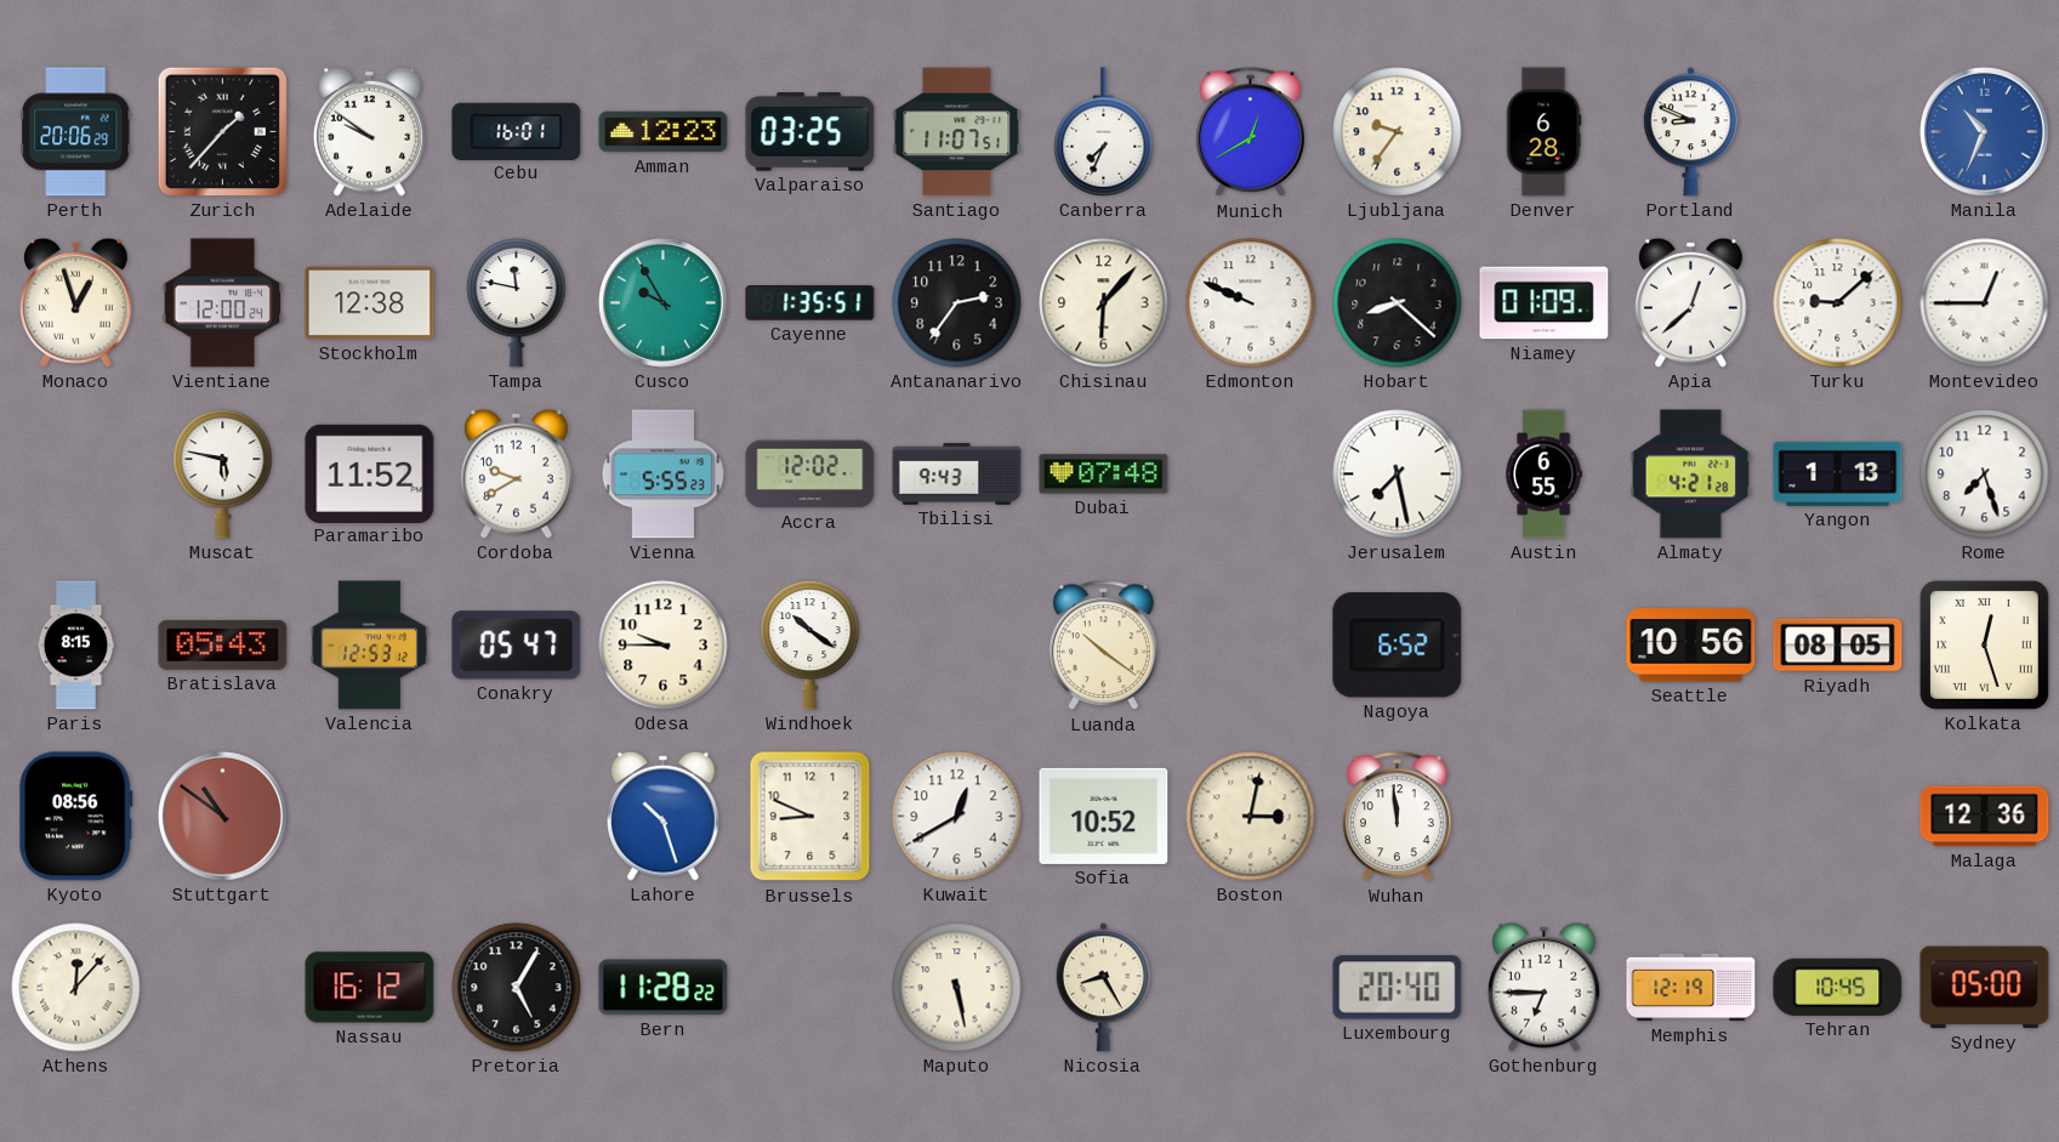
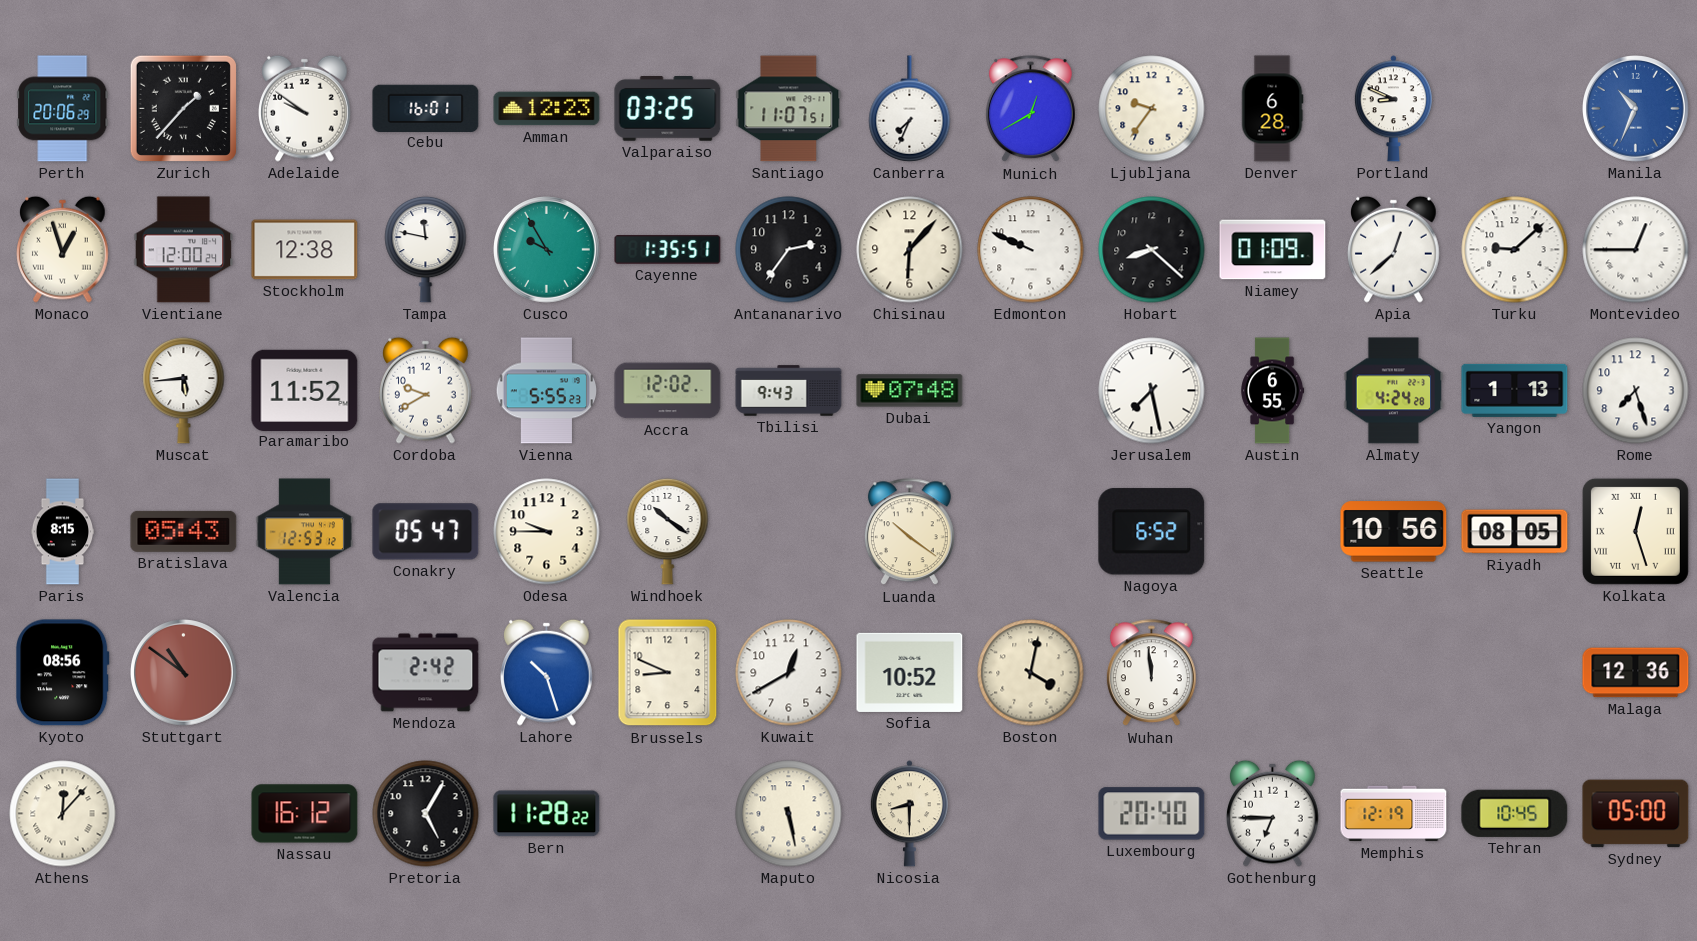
Muscat: 5:47 -> 5:44 (184, 390)
Almaty: 4:21 -> 4:24 (1394, 391)
Mendoza: none -> 2:42 (426, 673)
Boston: 3:02 -> 4:02 (1031, 673)
Nicosia: 8:25 -> 8:30 (909, 814)
